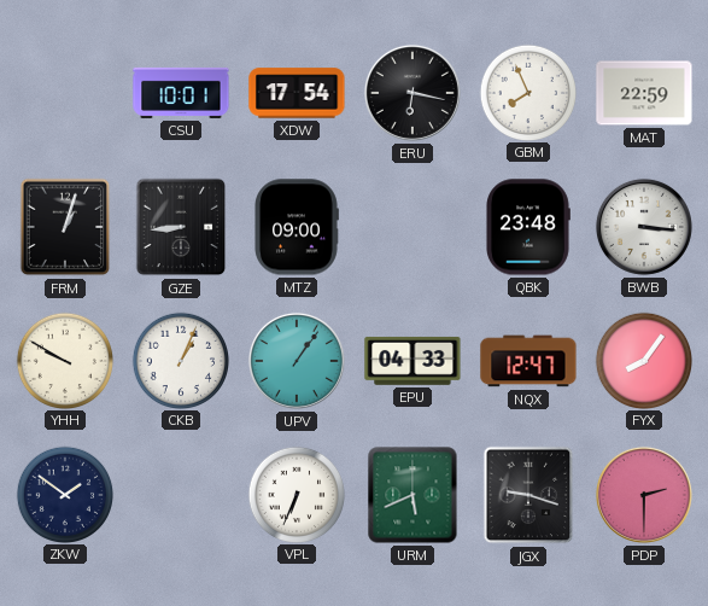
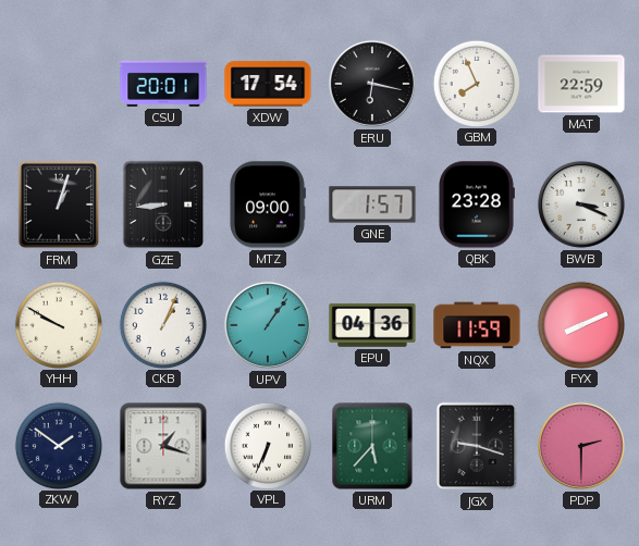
CSU: 10:01 -> 20:01 (163, 84)
GNE: none -> 1:57 (372, 204)
QBK: 23:48 -> 23:28 (477, 204)
BWB: 3:16 -> 3:19 (581, 204)
EPU: 04:33 -> 04:36 (372, 325)
NQX: 12:47 -> 11:59 (477, 325)
FYX: 8:06 -> 8:11 (580, 324)
RYZ: none -> 1:18 (163, 446)
URM: 5:41 -> 5:37 (372, 446)
